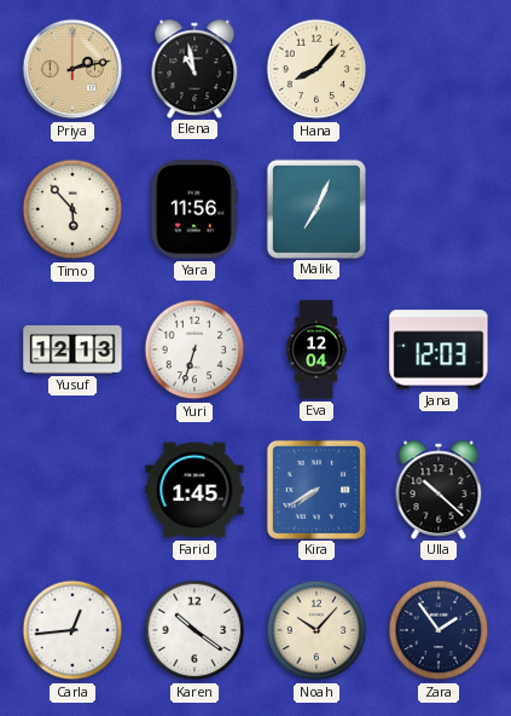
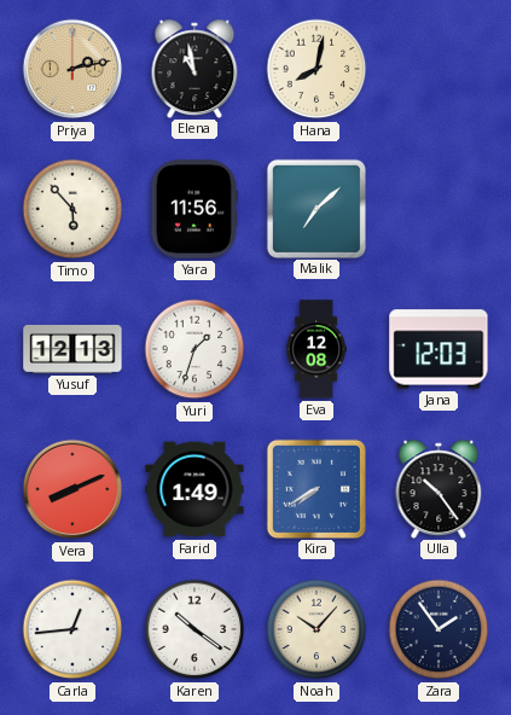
Hana: 8:07 -> 8:02 (317, 69)
Malik: 7:04 -> 7:08 (315, 208)
Yuri: 6:33 -> 1:33 (194, 349)
Eva: 12:04 -> 12:08 (315, 349)
Vera: none -> 8:11 (72, 489)
Farid: 1:45 -> 1:49 (194, 489)
Ulla: 10:22 -> 10:24 (439, 488)
